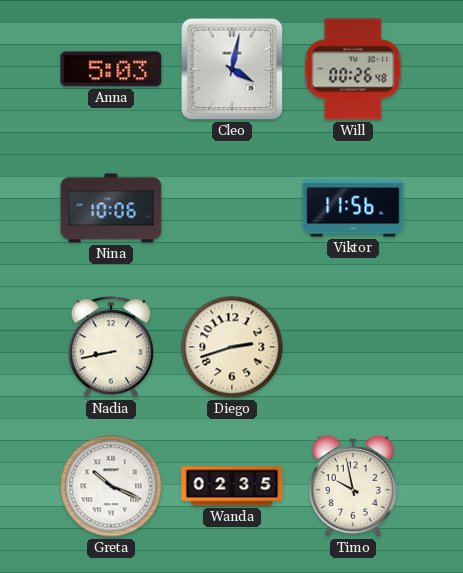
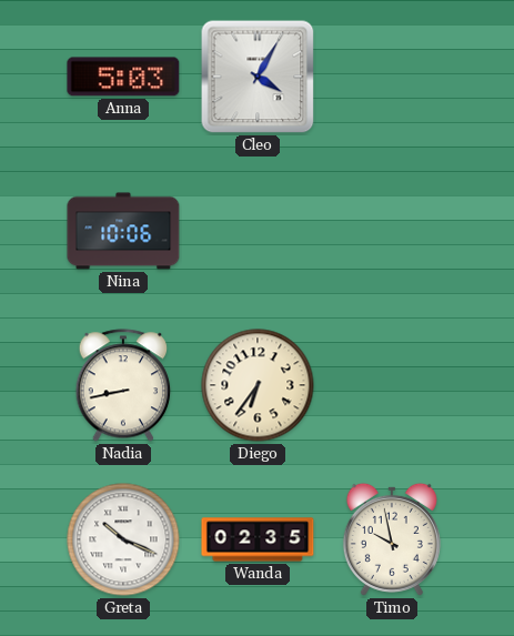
Cleo: 4:02 -> 4:05 (258, 77)
Will: 00:26 -> none (353, 69)
Viktor: 11:56 -> none (353, 208)
Diego: 2:42 -> 6:36 (258, 385)
